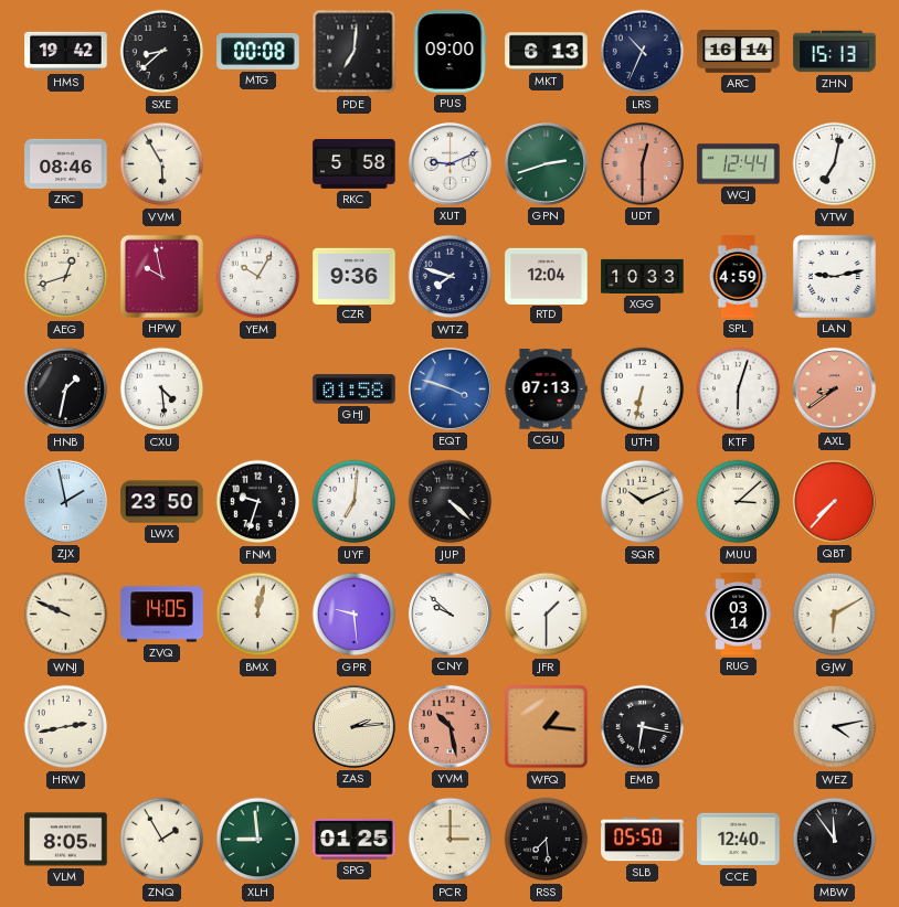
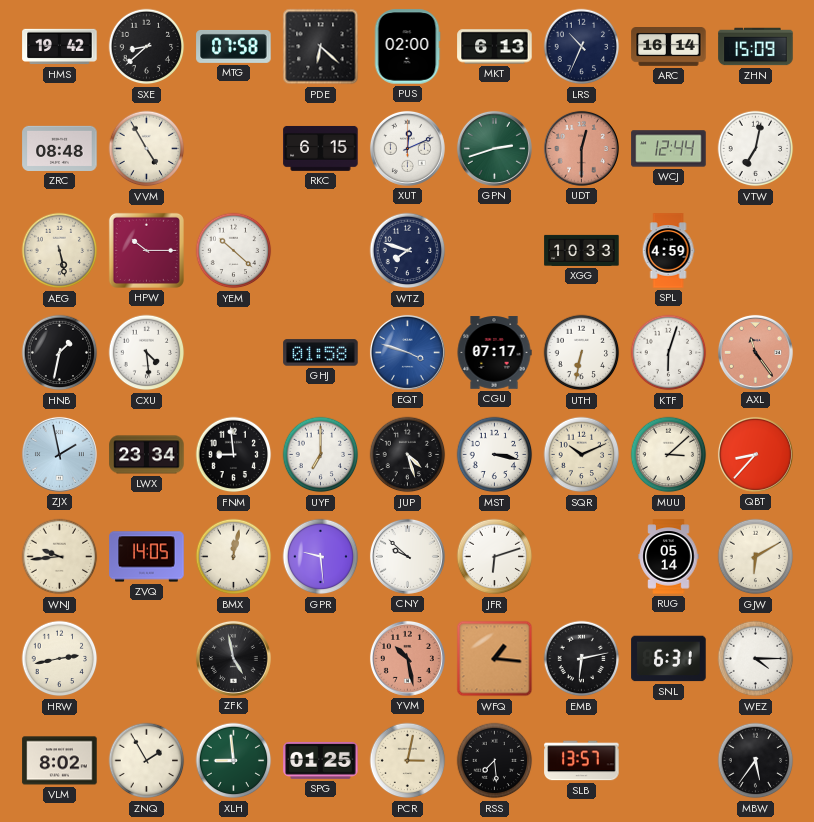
MTG: 00:08 -> 07:58 (234, 46)
PDE: 7:01 -> 6:22 (321, 47)
PUS: 09:00 -> 02:00 (407, 47)
ZHN: 15:13 -> 15:09 (756, 47)
ZRC: 08:46 -> 08:48 (60, 148)
VVM: 5:55 -> 4:55 (147, 149)
RKC: 5:58 -> 6:15 (321, 149)
XUT: 9:11 -> 12:11 (407, 148)
AEG: 12:42 -> 5:28 (60, 251)
HPW: 9:58 -> 10:15 (146, 250)
YEM: 10:05 -> 10:22 (234, 251)
CZR: 9:36 -> none (355, 276)
RTD: 12:04 -> none (547, 276)
LAN: 9:13 -> none (834, 276)
CGU: 07:13 -> 07:17 (494, 353)
AXL: 8:39 -> 11:24 (755, 352)
LWX: 23:50 -> 23:34 (147, 455)
FNM: 9:33 -> 8:59 (234, 455)
UYF: 7:01 -> 7:00 (321, 455)
JUP: 4:22 -> 4:27 (408, 455)
MST: none -> 3:17 (495, 455)
QBT: 7:37 -> 8:37 (755, 454)
WNJ: 9:49 -> 9:44 (60, 557)
JFR: 1:30 -> 6:12 (495, 557)
RUG: 03:14 -> 05:14 (669, 557)
ZFK: none -> 4:58 (233, 658)
ZAS: 2:14 -> none (353, 726)
EMB: 6:17 -> 6:13 (582, 659)
SNL: none -> 6:31 (669, 659)
WEZ: 4:13 -> 4:15 (756, 659)
VLM: 8:05 -> 8:02 (60, 761)
PCR: 3:00 -> 3:02 (408, 761)
SLB: 05:50 -> 13:57 (582, 761)
CCE: 12:40 -> none (739, 840)
MBW: 11:54 -> 5:36 (756, 761)
